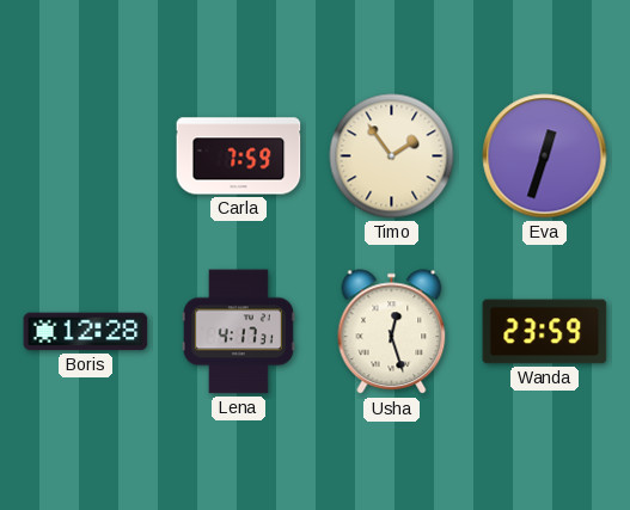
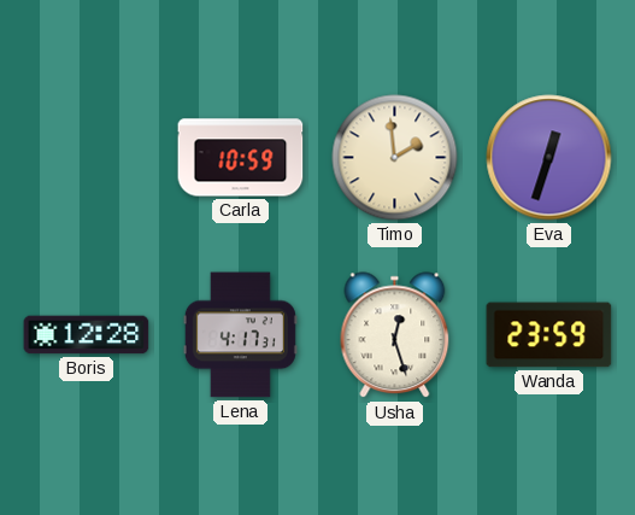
Carla: 7:59 -> 10:59 (241, 158)
Timo: 1:54 -> 1:59 (395, 158)
